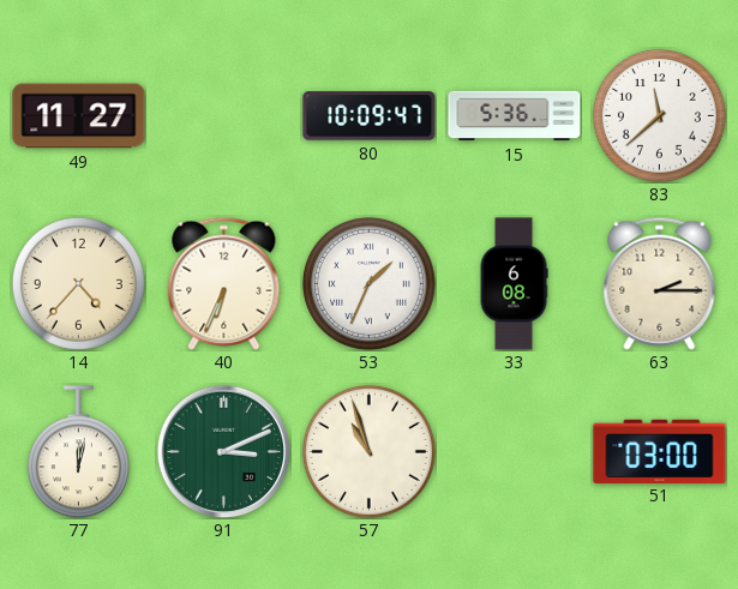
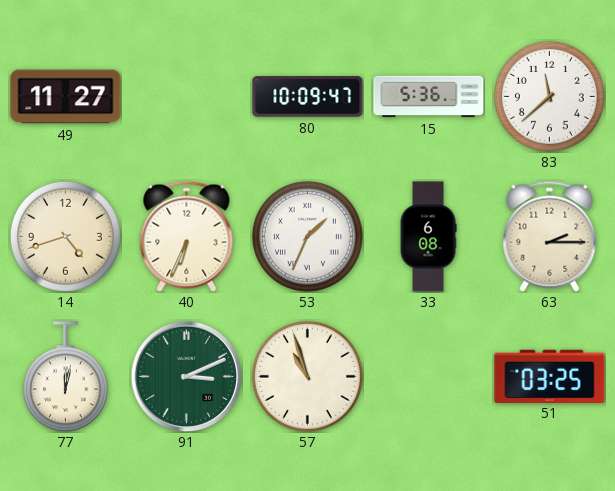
14: 4:37 -> 4:42 (65, 236)
51: 03:00 -> 03:25 (550, 376)
